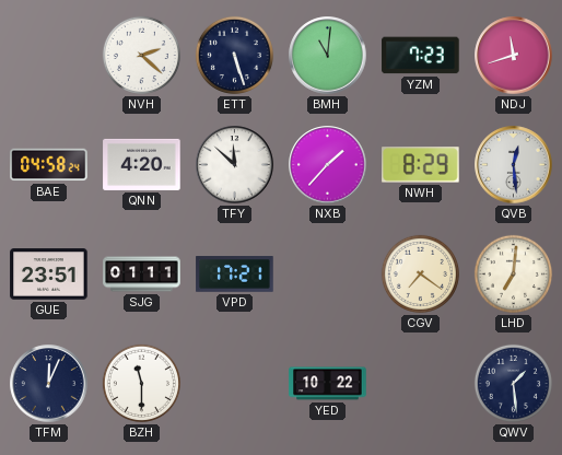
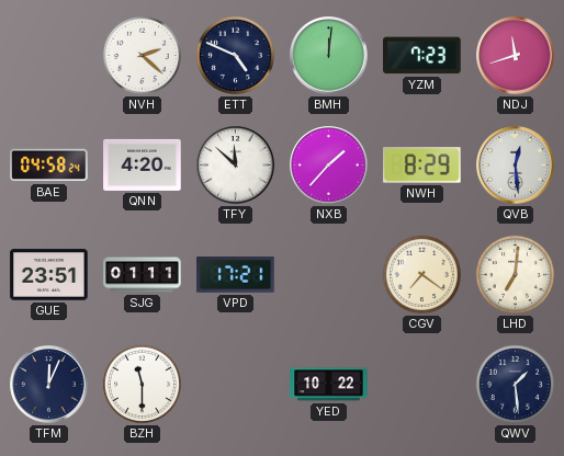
ETT: 5:27 -> 4:49 (235, 55)
BMH: 11:01 -> 12:01 (329, 56)
